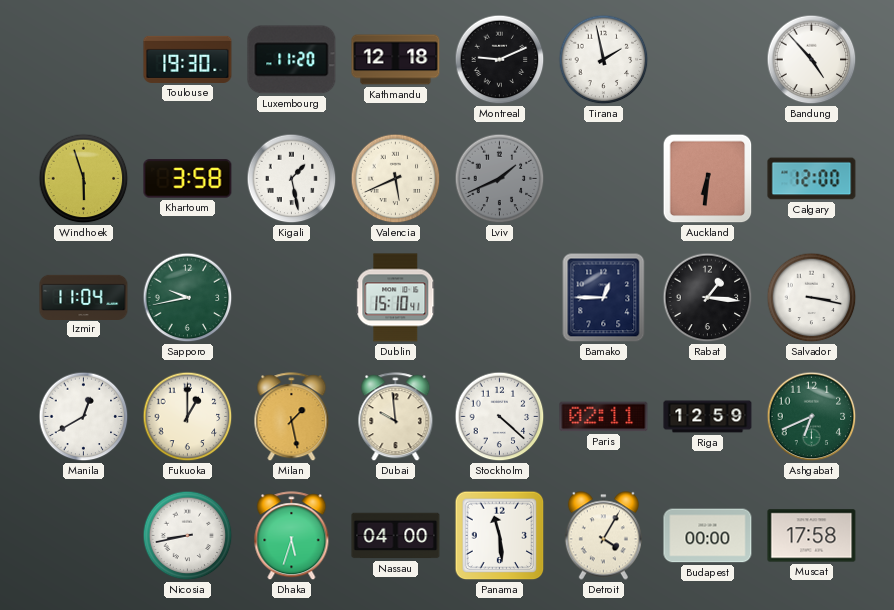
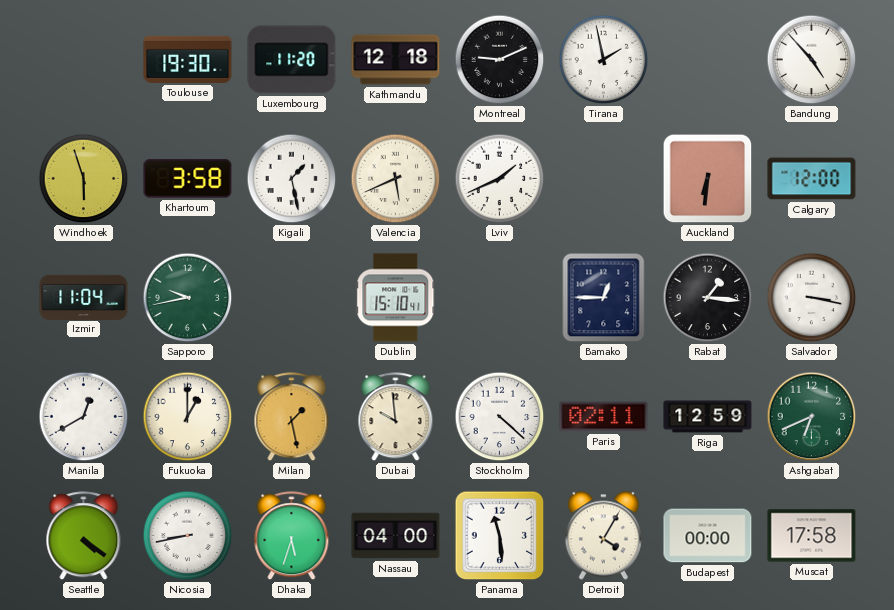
Lviv dial: grey -> white (500, 179)
Seattle: none -> 4:21 (84, 536)
